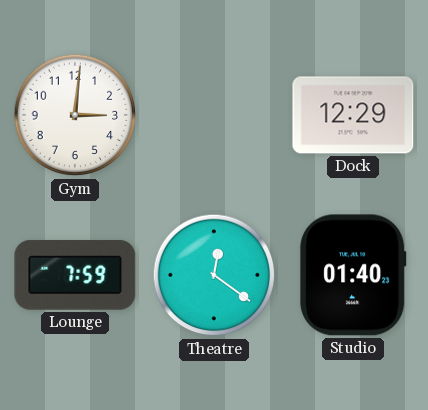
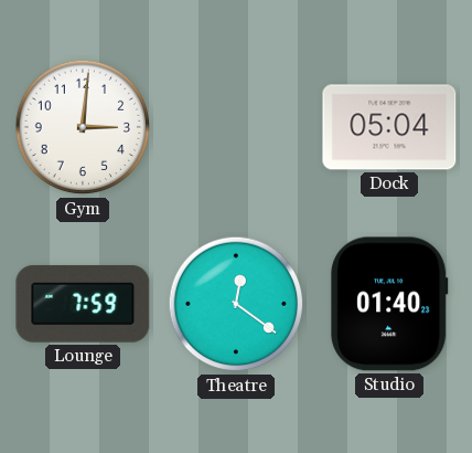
Dock: 12:29 -> 05:04 (389, 127)
